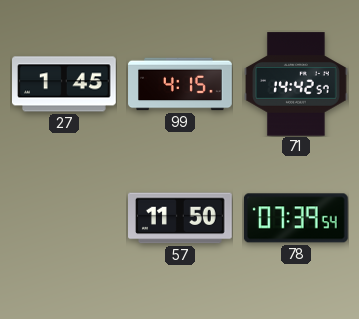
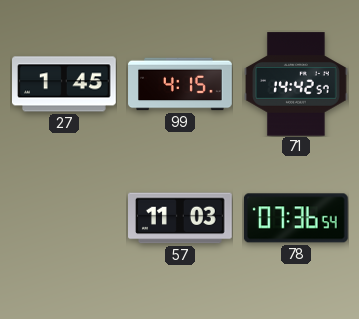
57: 11:50 -> 11:03 (181, 218)
78: 07:39 -> 07:36 (296, 218)
